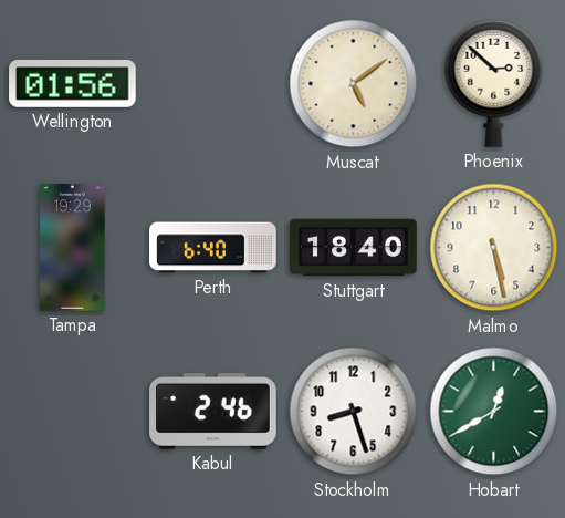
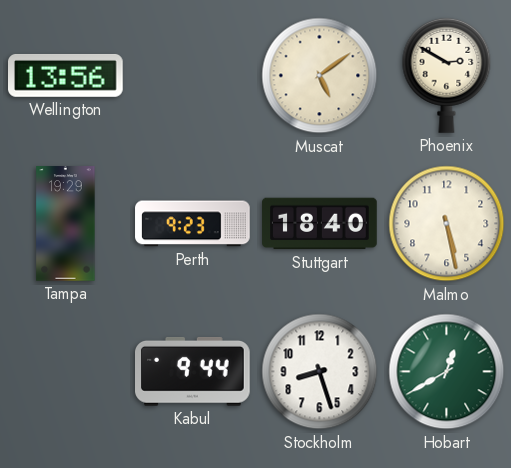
Wellington: 01:56 -> 13:56 (66, 75)
Phoenix: 2:52 -> 2:50 (447, 75)
Perth: 6:40 -> 9:23 (193, 224)
Kabul: 2:46 -> 9:44 (193, 371)
